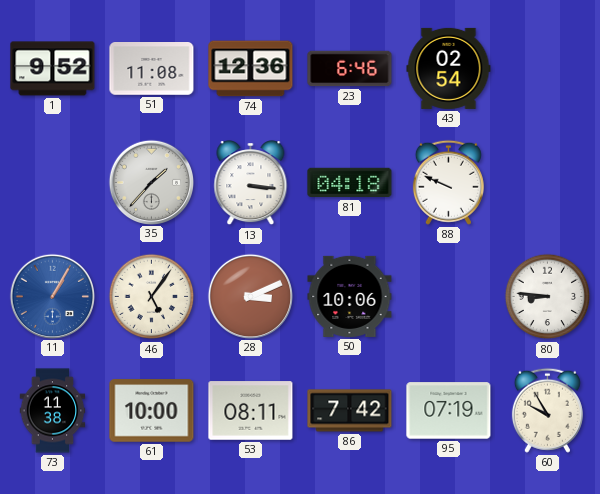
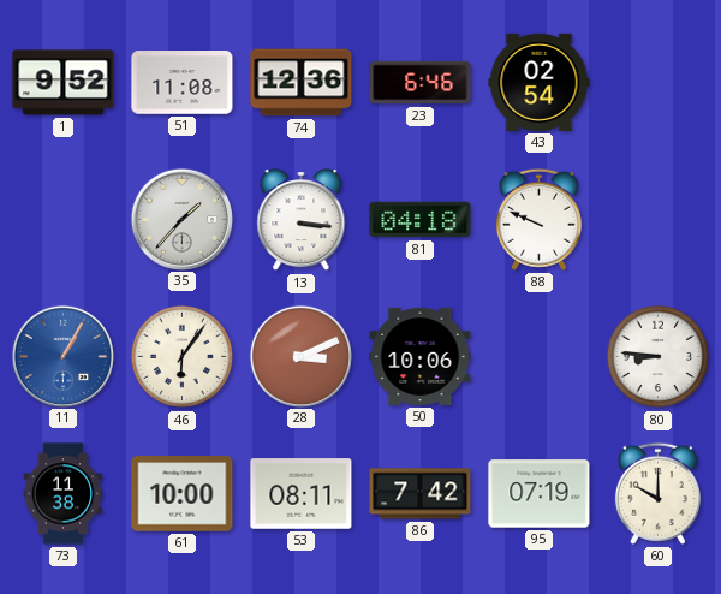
46: 5:06 -> 6:06 (183, 357)
60: 9:55 -> 10:00 (657, 493)
